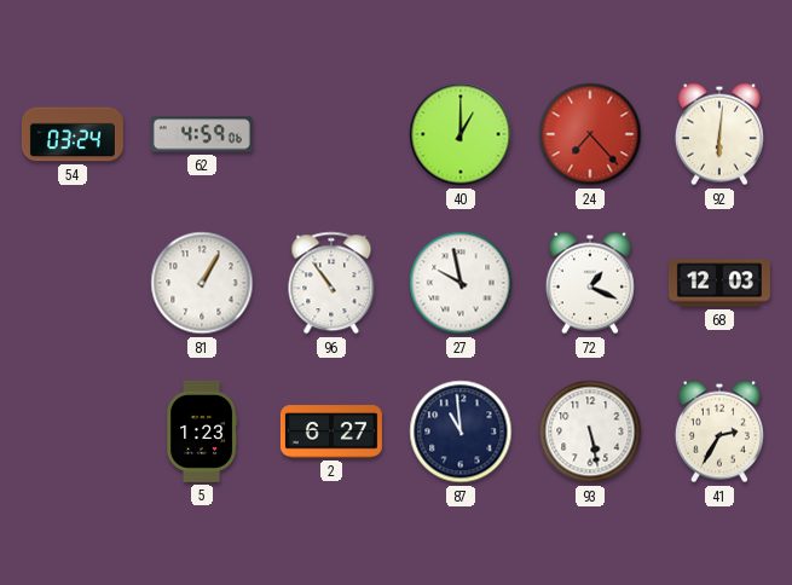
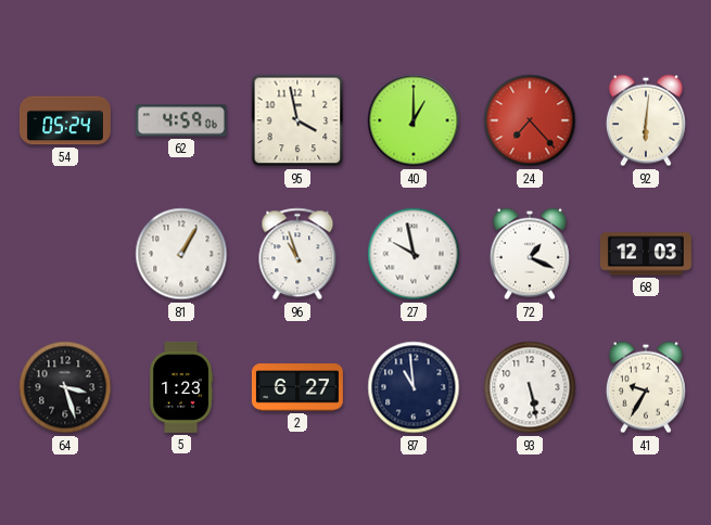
54: 03:24 -> 05:24 (65, 120)
95: none -> 3:58 (297, 120)
96: 10:54 -> 10:57 (297, 254)
64: none -> 3:27 (65, 387)
41: 2:35 -> 9:35 (646, 387)
